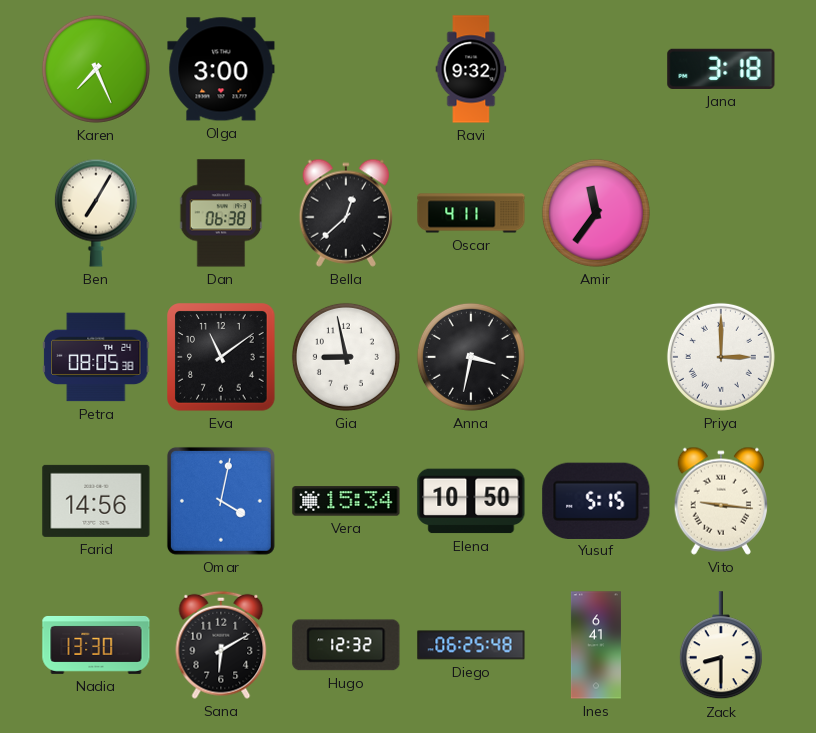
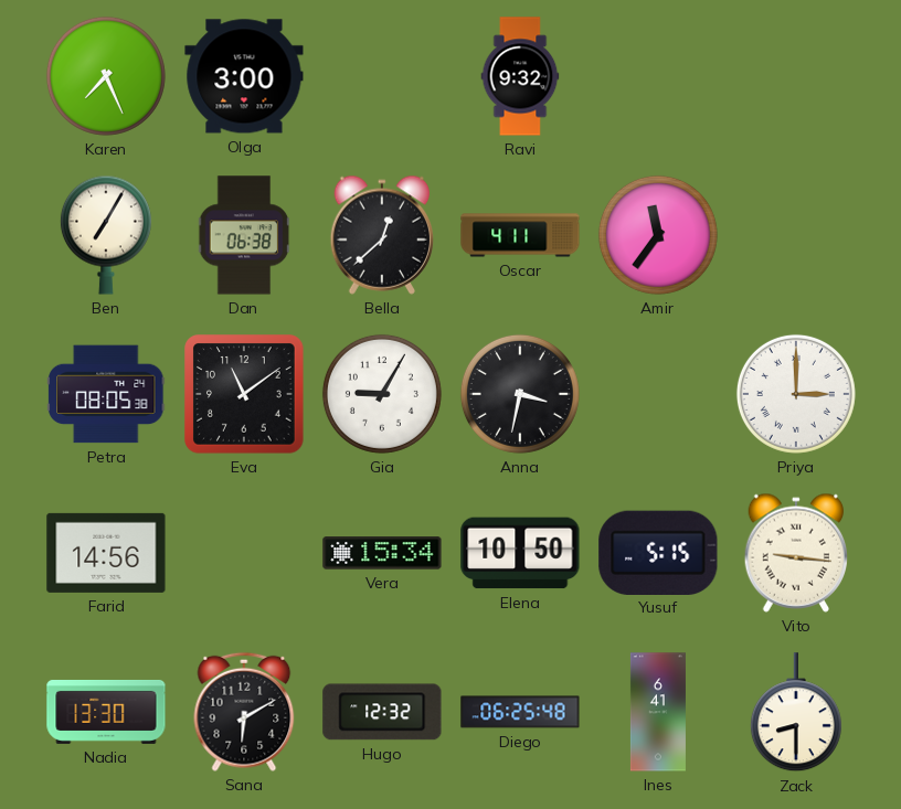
Jana: 3:18 -> none (721, 69)
Gia: 8:58 -> 9:05 (382, 394)
Omar: 4:02 -> none (221, 501)
